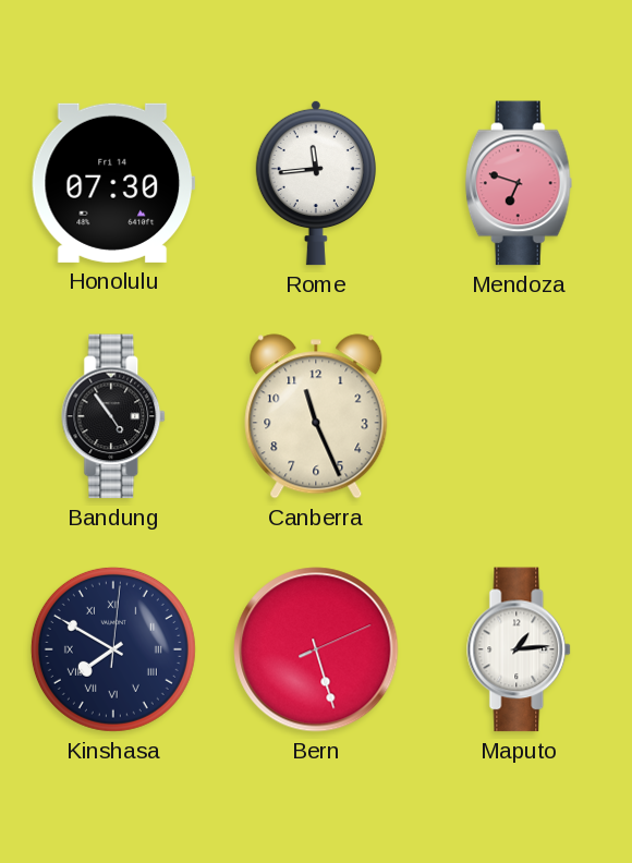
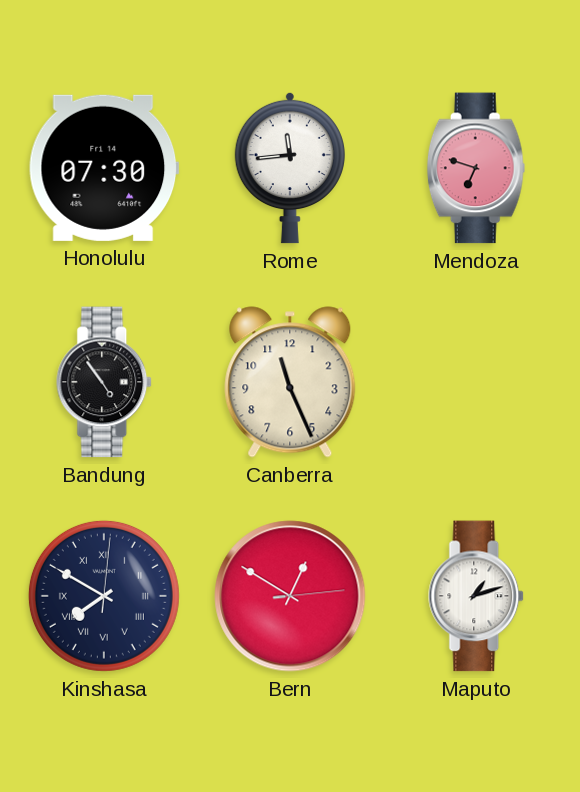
Bern: 5:27 -> 12:50 (290, 596)
Maputo: 1:14 -> 1:12 (477, 596)
